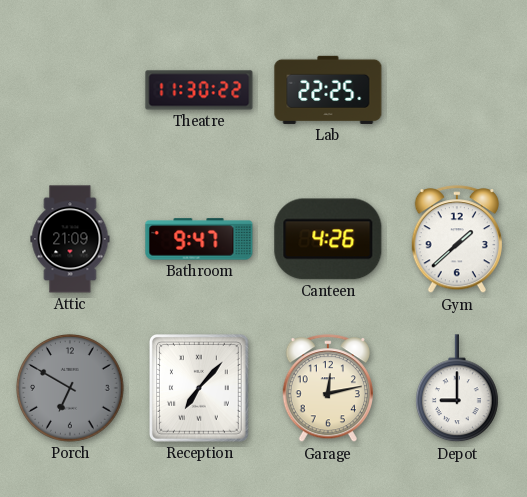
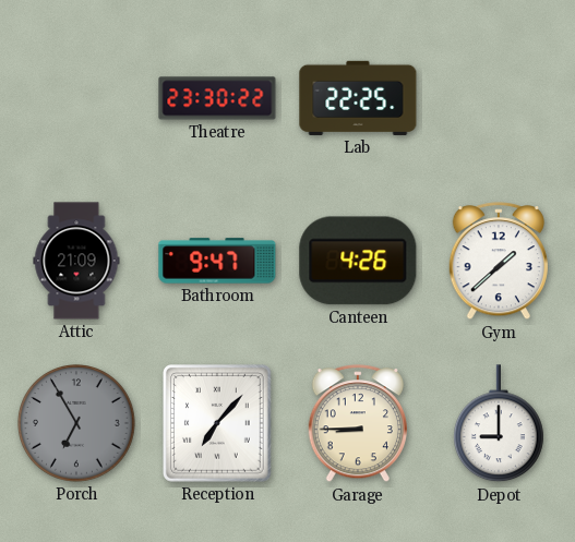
Theatre: 11:30 -> 23:30 (217, 98)
Porch: 6:50 -> 6:55 (76, 423)
Garage: 12:13 -> 8:45 (357, 424)
